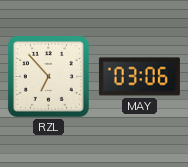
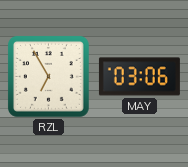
RZL: 6:53 -> 6:55 (48, 76)
